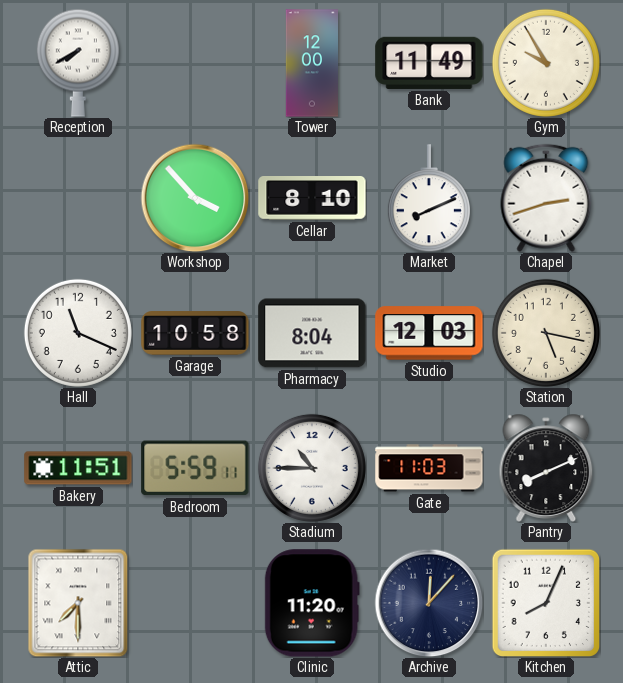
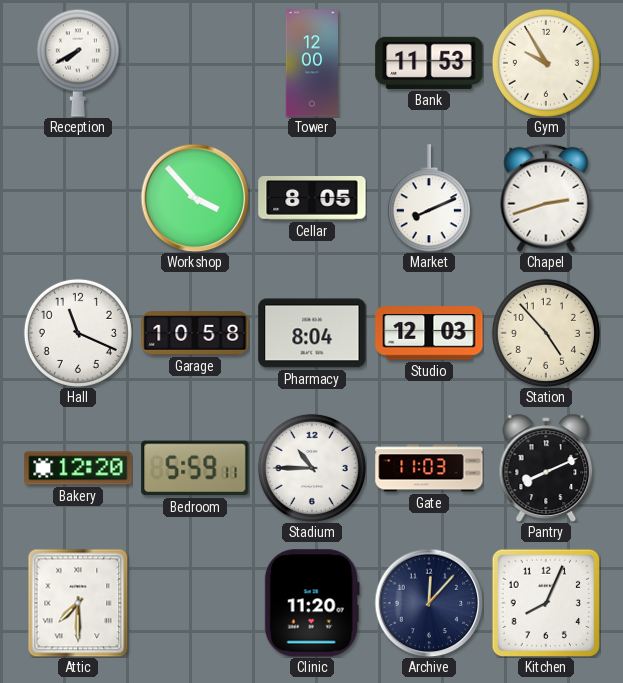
Bank: 11:49 -> 11:53 (429, 63)
Cellar: 8:10 -> 8:05 (312, 198)
Station: 5:17 -> 4:53 (546, 333)
Bakery: 11:51 -> 12:20 (78, 468)
